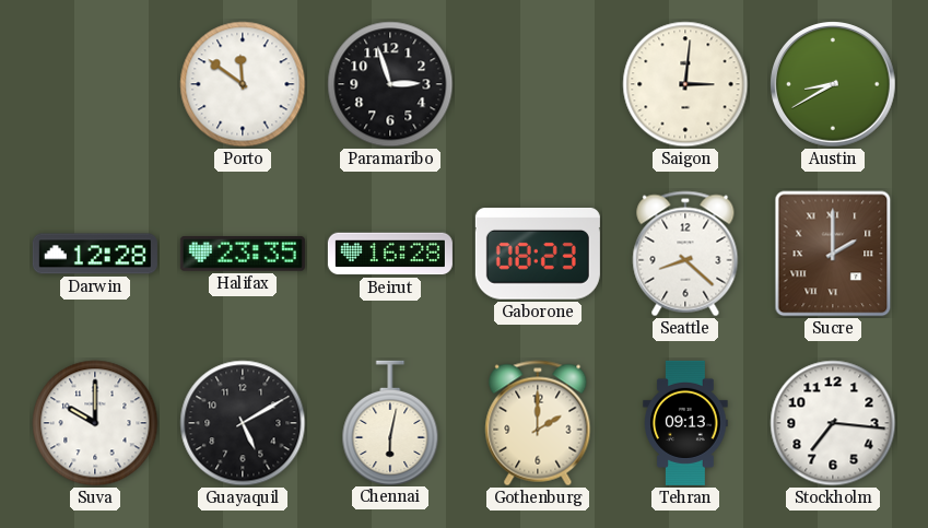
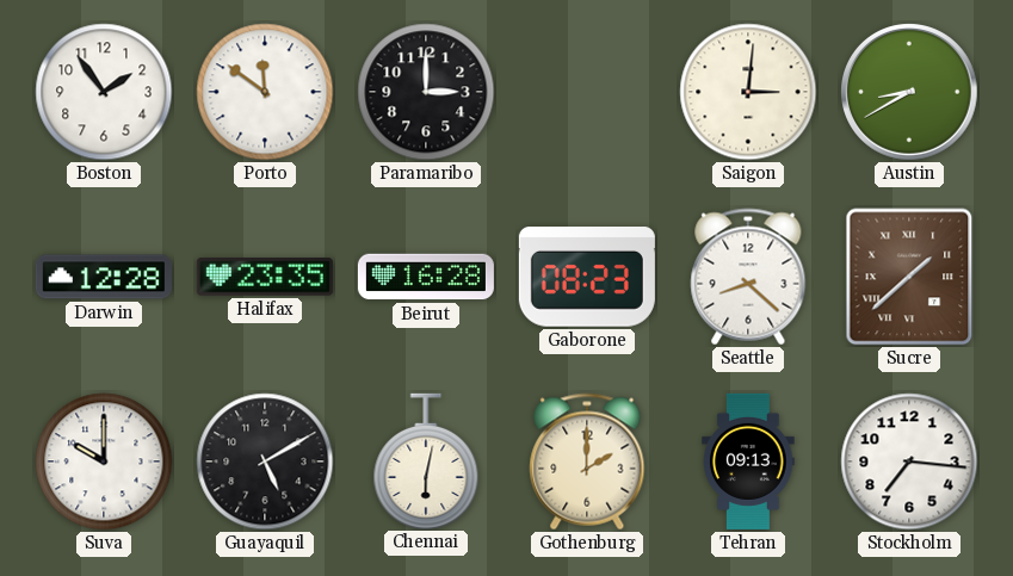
Boston: none -> 1:54 (104, 92)
Paramaribo: 2:57 -> 3:00 (426, 92)
Sucre: 2:00 -> 1:38 (909, 277)
